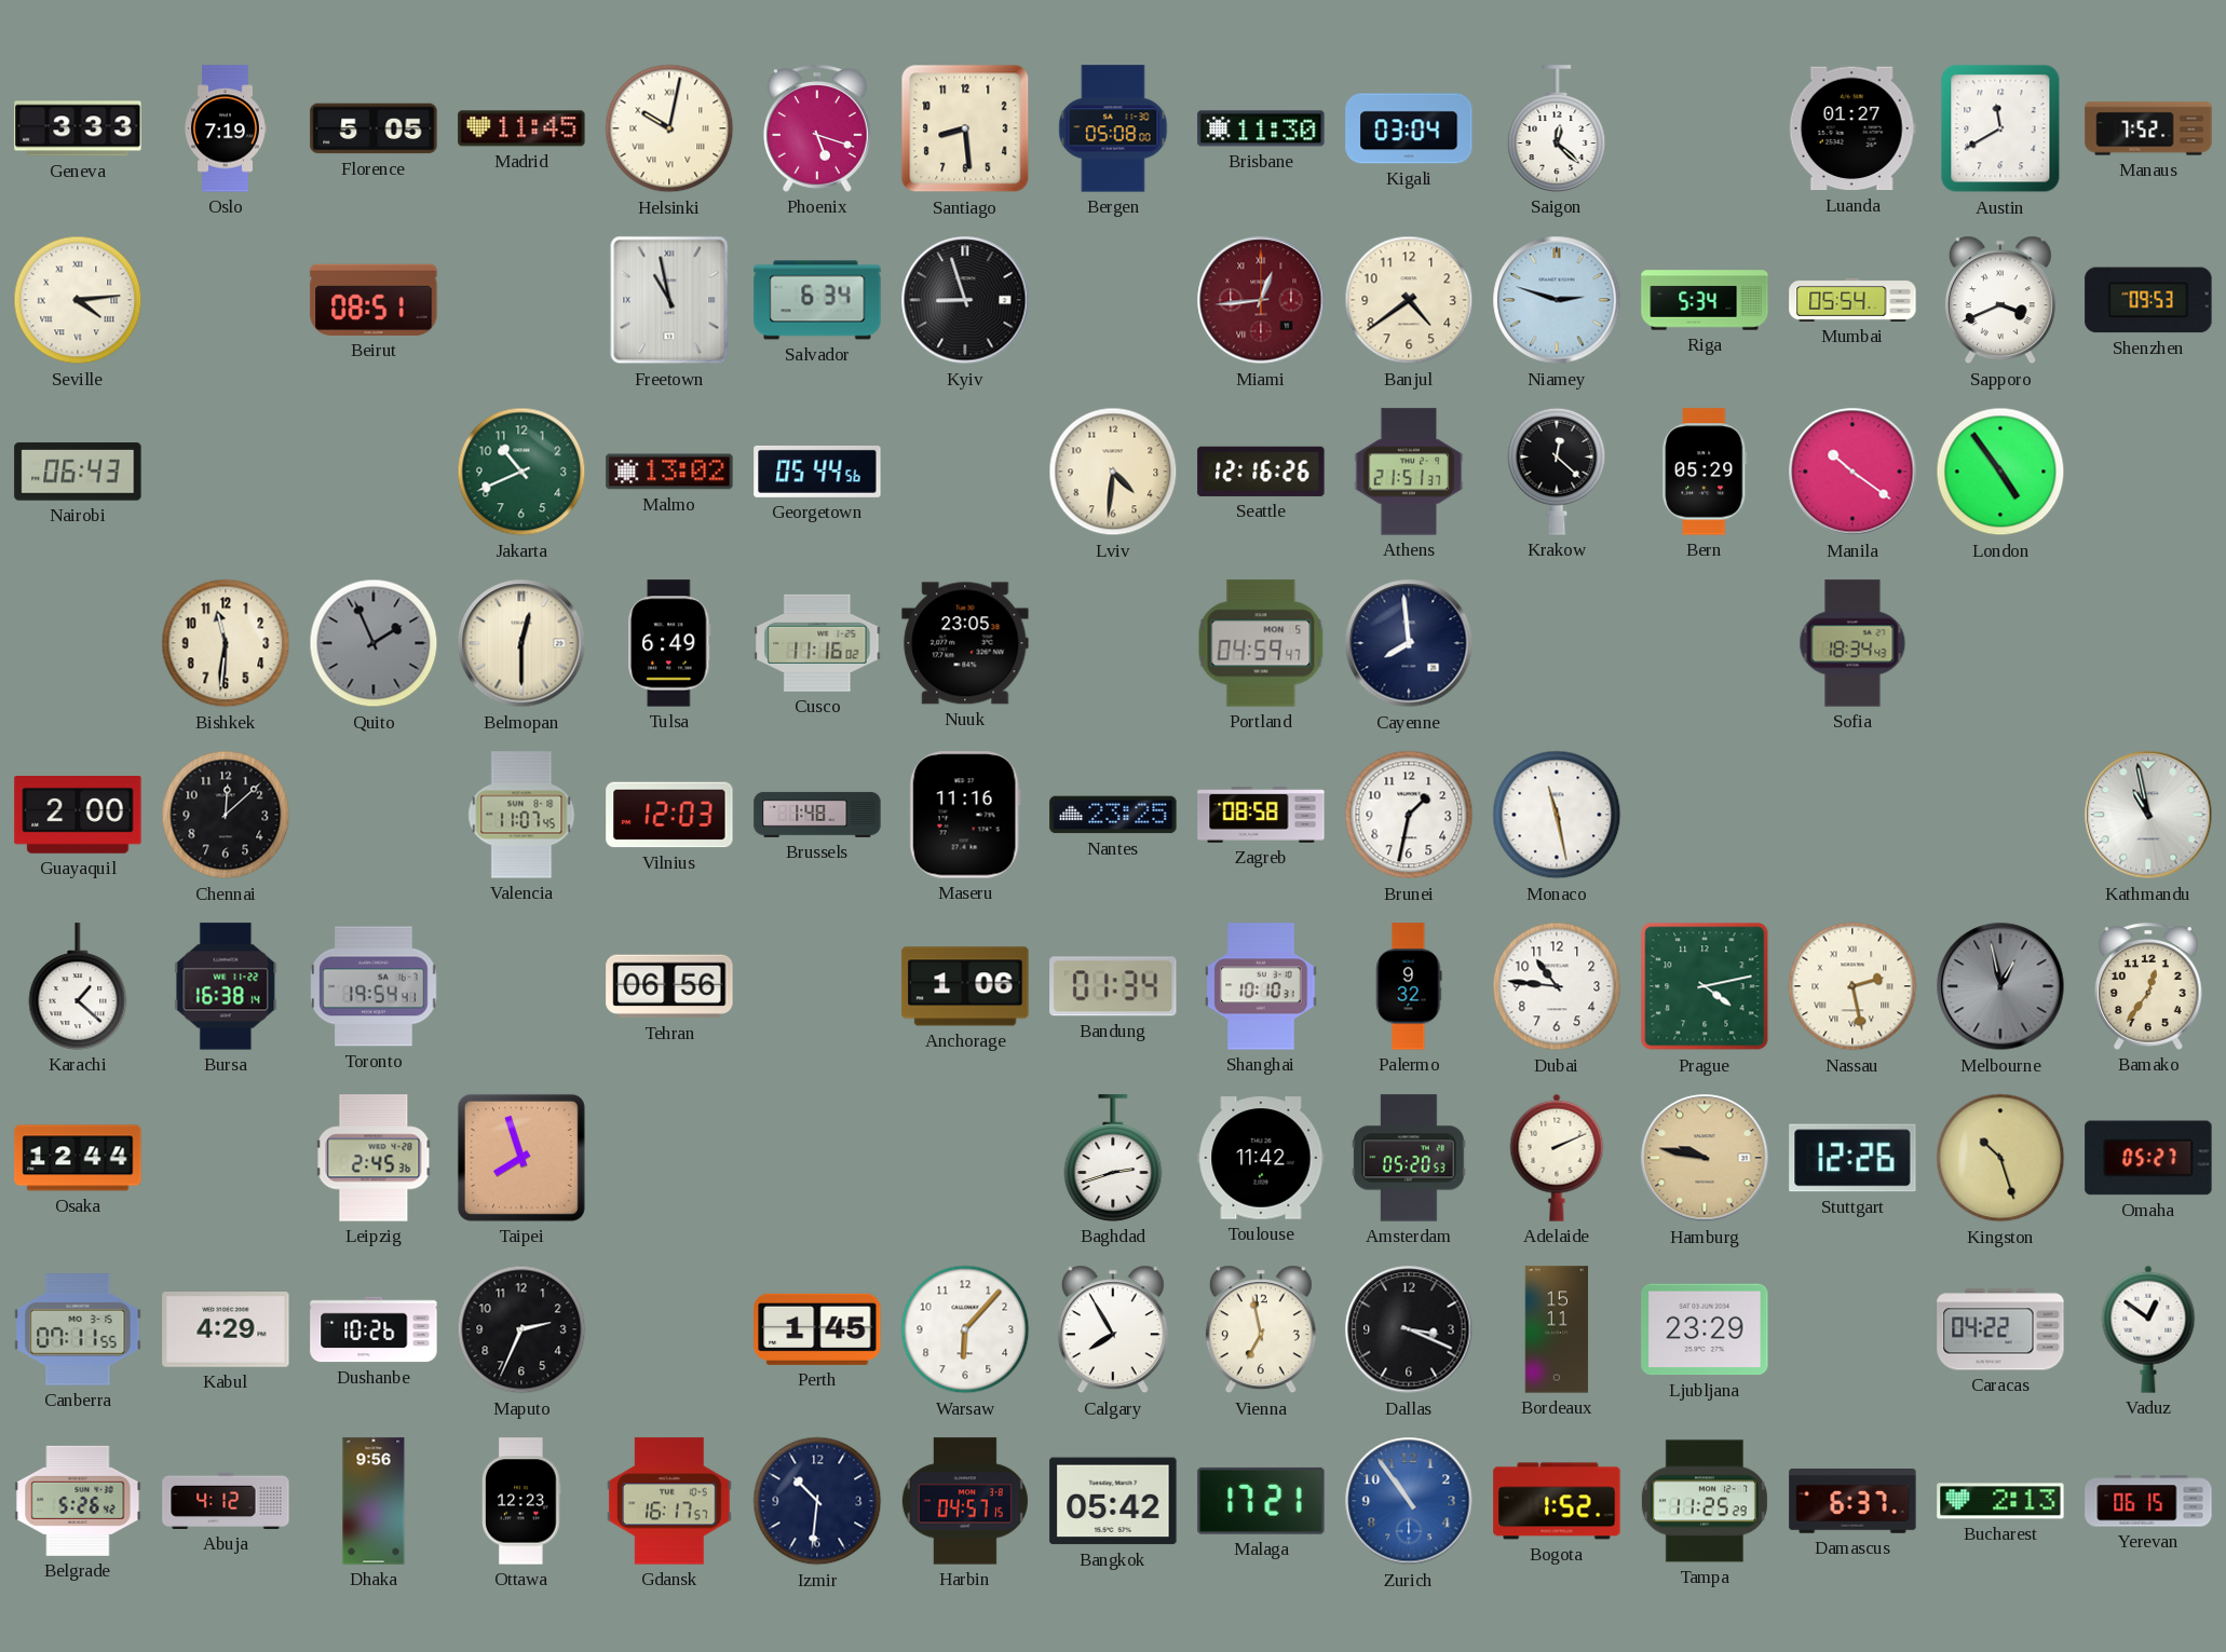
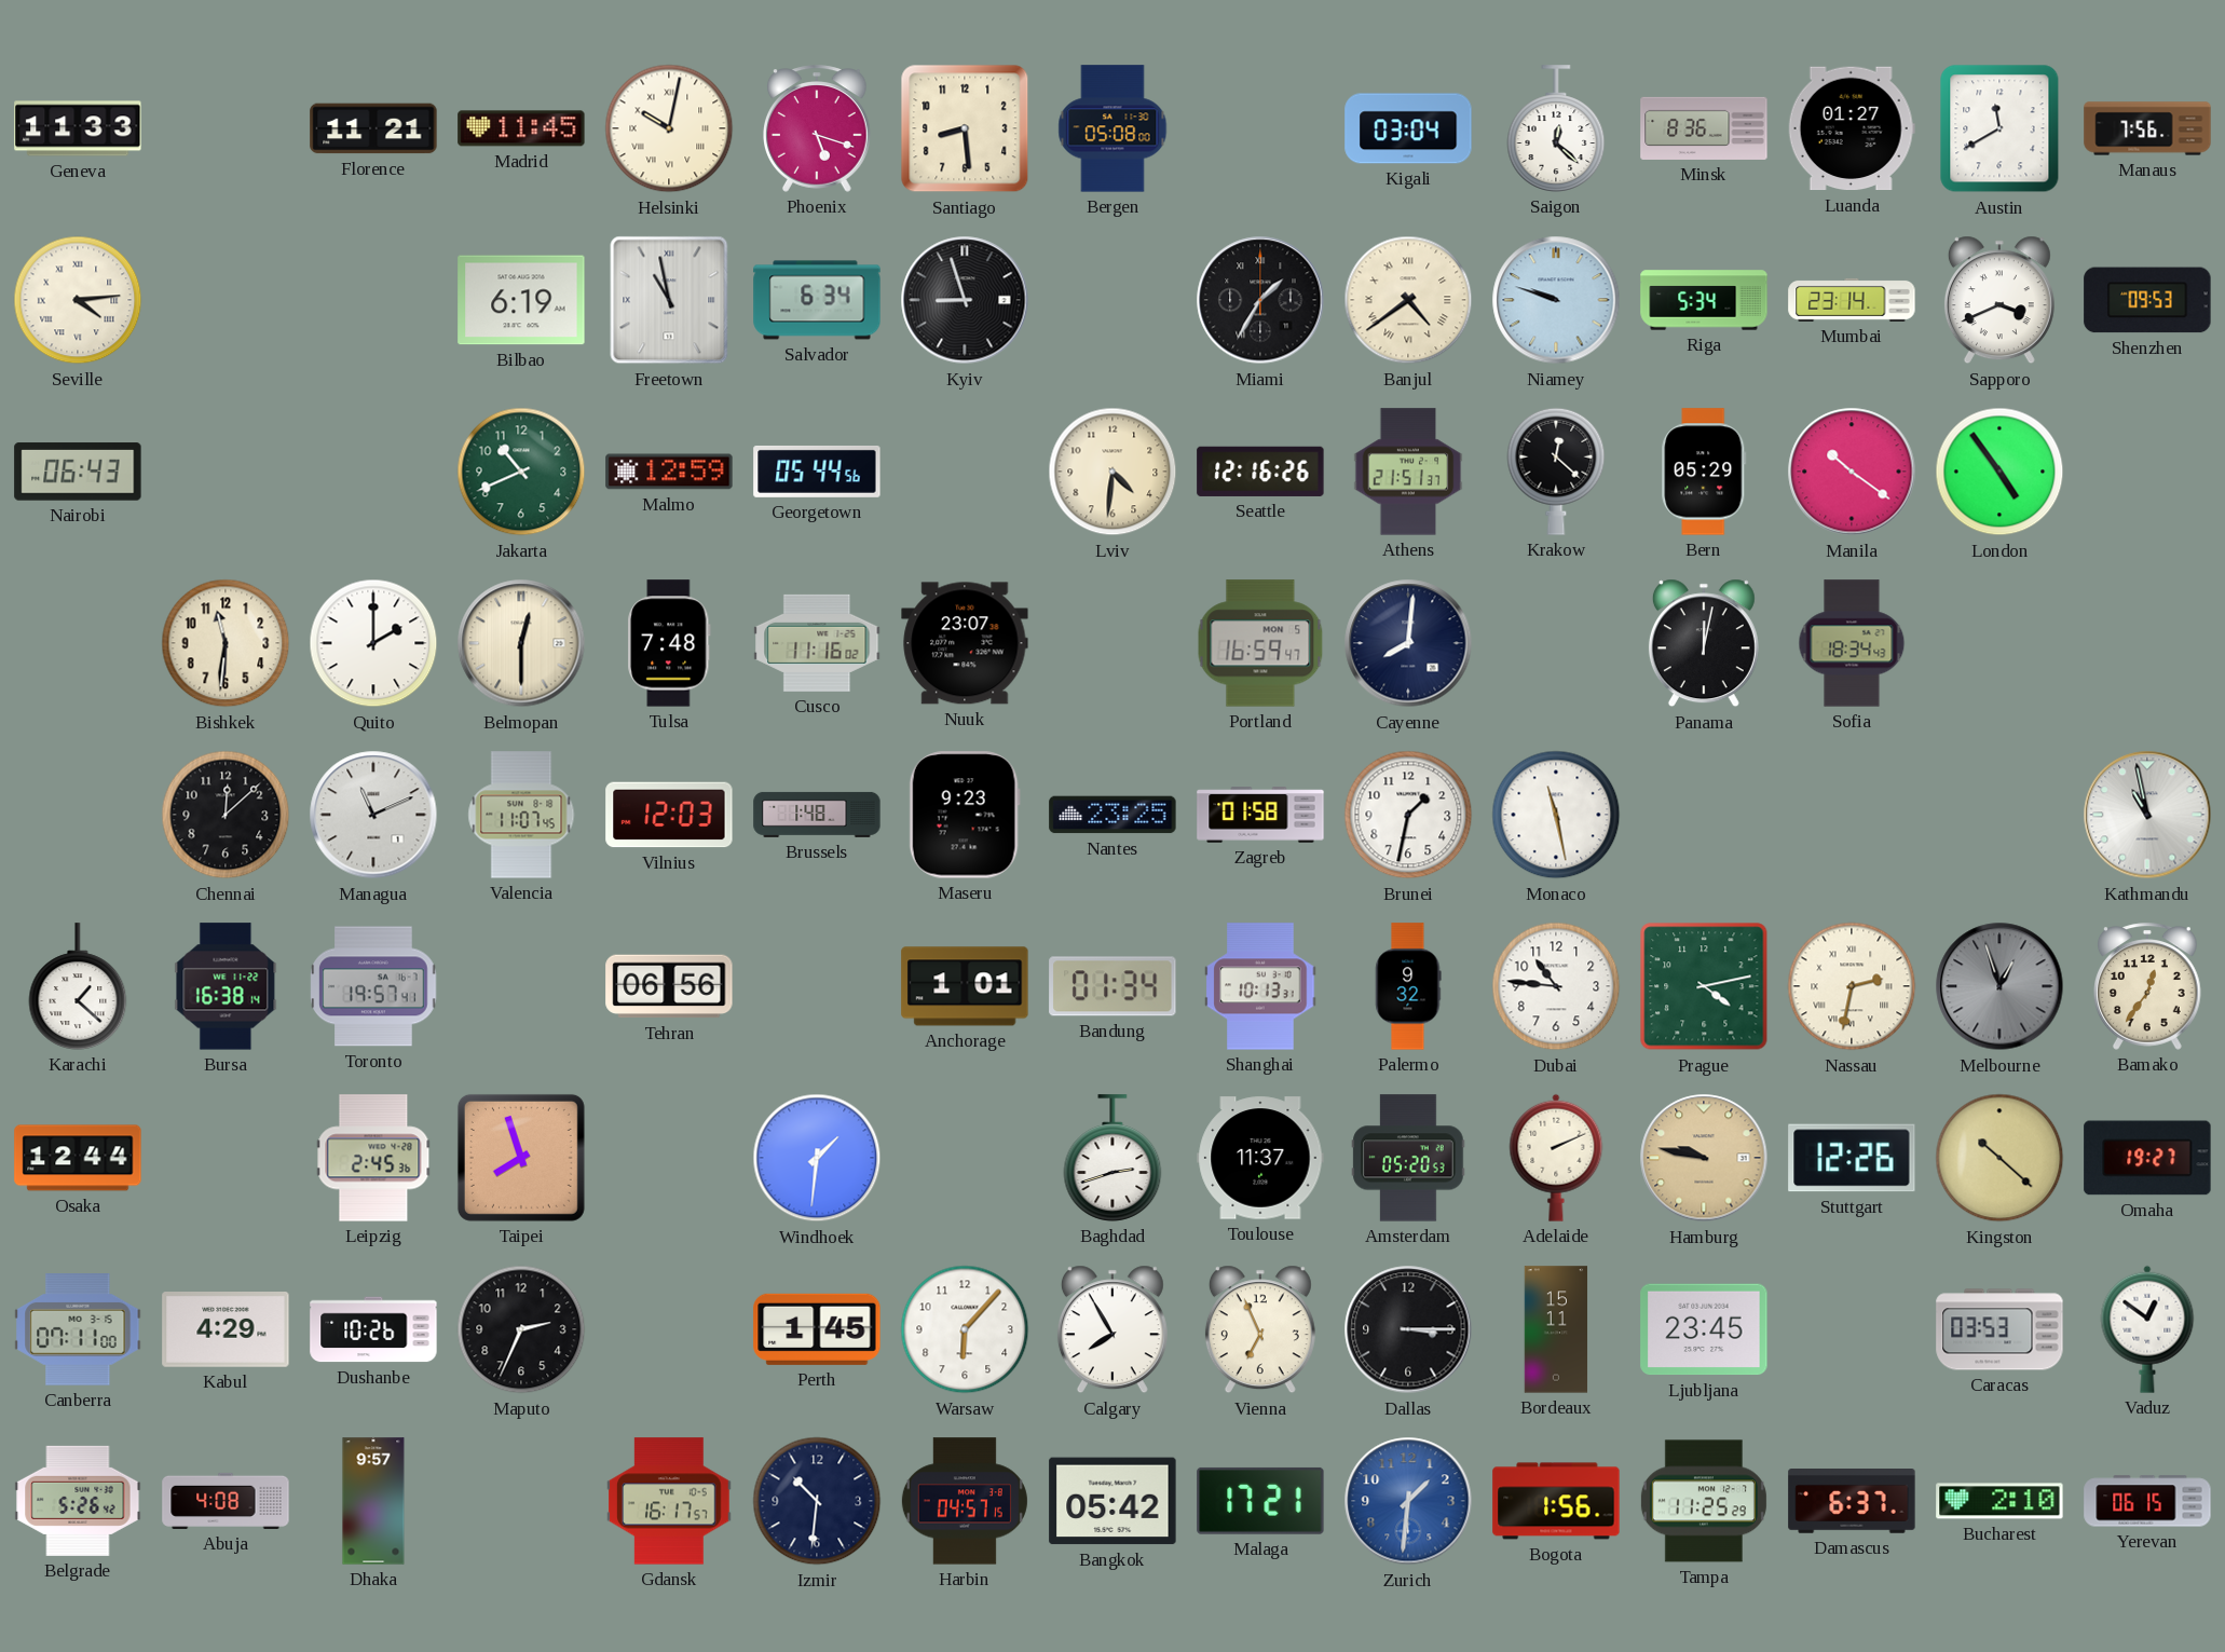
Geneva: 3:33 -> 11:33 (78, 128)
Oslo: 7:19 -> none (226, 128)
Florence: 5:05 -> 11:21 (373, 128)
Brisbane: 11:30 -> none (1261, 128)
Minsk: none -> 8:36 (1704, 128)
Manaus: 7:52 -> 7:56 (2147, 128)
Beirut: 08:51 -> none (374, 300)
Bilbao: none -> 6:19 (521, 300)
Miami: 12:44 -> 1:35 (1260, 300)
Miami dial: burgundy -> black (1260, 300)
Banjul numerals: Arabic -> Roman (1408, 300)
Niamey: 2:48 -> 9:48 (1556, 300)
Mumbai: 05:54 -> 23:14 (1852, 300)
Malmo: 13:02 -> 12:59 (669, 472)
Quito: 1:56 -> 2:00 (373, 643)
Quito dial: grey -> white (373, 643)
Tulsa: 6:49 -> 7:48 (670, 643)
Nuuk: 23:05 -> 23:07 (965, 643)
Portland: 04:59 -> 16:59 (1260, 643)
Cayenne: 7:59 -> 8:01 (1408, 643)
Panama: none -> 12:02 (1704, 643)
Guayaquil: 2:00 -> none (78, 816)
Managua: none -> 11:11 (373, 815)
Maseru: 11:16 -> 9:23 (965, 815)
Zagreb: 08:58 -> 01:58 (1260, 815)
Toronto: 19:54 -> 19:57 (373, 986)
Anchorage: 1:06 -> 1:01 (965, 986)
Shanghai: 10:10 -> 10:13 (1260, 986)
Nassau: 2:28 -> 2:32 (1852, 986)
Melbourne: 12:58 -> 12:57 (1999, 986)
Windhoek: none -> 1:31 (817, 1158)
Toulouse: 11:42 -> 11:37 (1260, 1158)
Kingston: 10:27 -> 10:22 (1999, 1158)
Omaha: 05:27 -> 19:27 (2147, 1158)
Canberra: 07:11:55 -> 07:11:00 (78, 1329)
Vienna: 6:58 -> 6:56 (1260, 1329)
Dallas: 3:19 -> 3:15 (1408, 1329)
Ljubljana: 23:29 -> 23:45 (1704, 1329)
Caracas: 04:22 -> 03:53 (1999, 1329)
Abuja: 4:12 -> 4:08 (226, 1501)
Dhaka: 9:56 -> 9:57 (373, 1501)
Ottawa: 12:23 -> none (521, 1501)
Zurich: 10:54 -> 1:31 (1408, 1501)
Bogota: 1:52 -> 1:56 (1556, 1501)
Bucharest: 2:13 -> 2:10 (1999, 1501)
